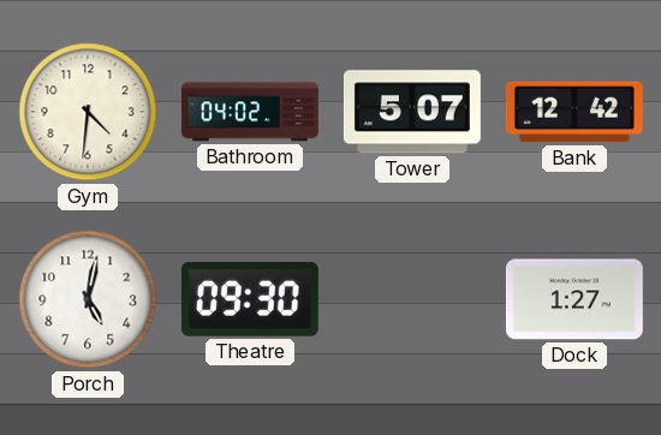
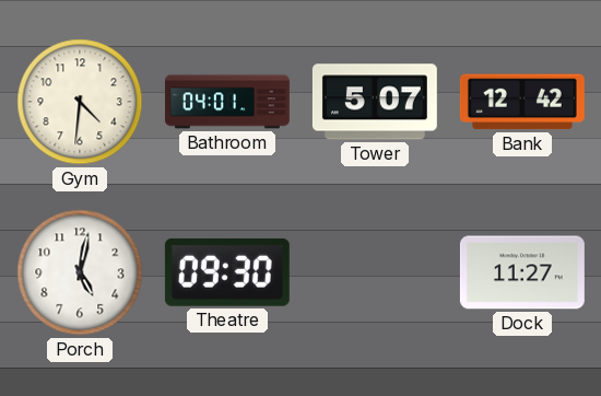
Bathroom: 04:02 -> 04:01 (227, 102)
Dock: 1:27 -> 11:27 (522, 272)
